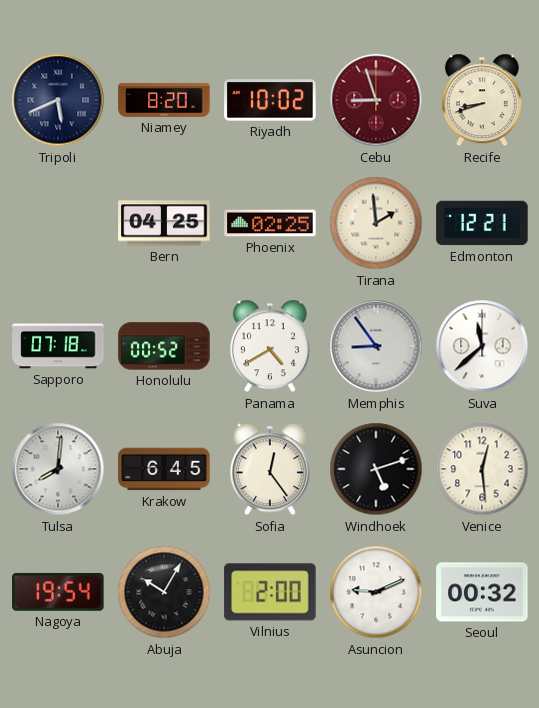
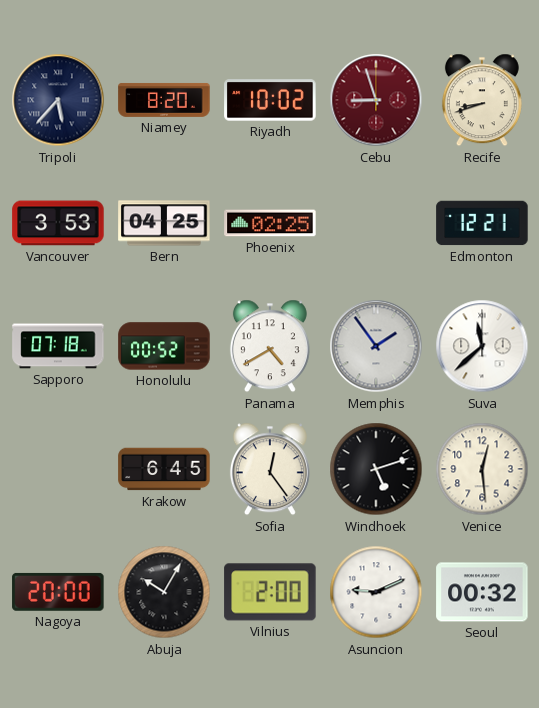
Tripoli: 5:41 -> 5:37 (58, 100)
Vancouver: none -> 3:53 (58, 223)
Tirana: 1:59 -> none (376, 223)
Memphis: 8:54 -> 1:54 (376, 346)
Tulsa: 8:01 -> none (58, 469)
Nagoya: 19:54 -> 20:00 (58, 592)
